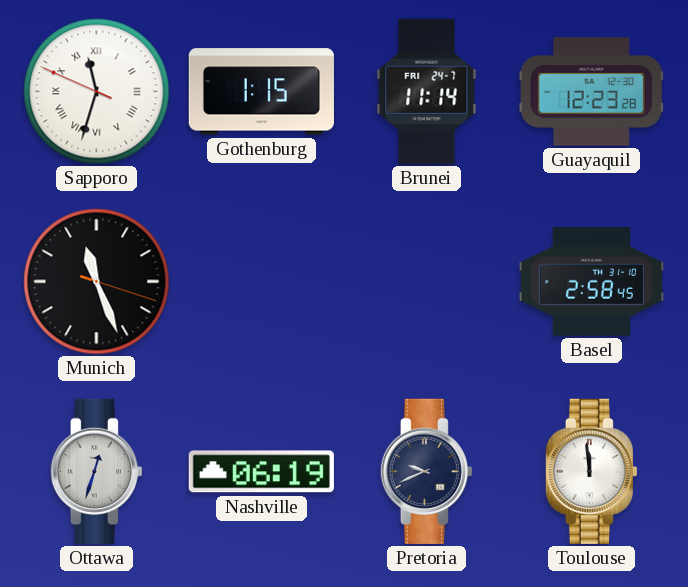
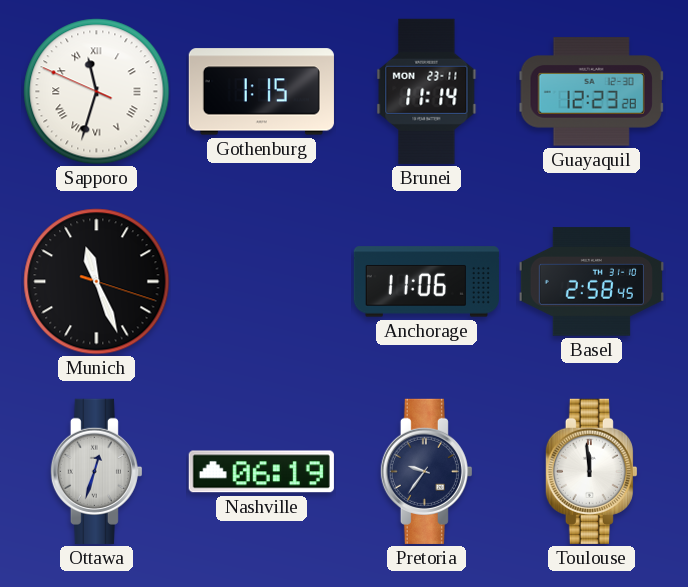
Brunei date: FRI 24-7 -> MON 23-11 (427, 91)
Anchorage: none -> 11:06 (426, 282)
Pretoria: 9:41 -> 9:36 (426, 471)
